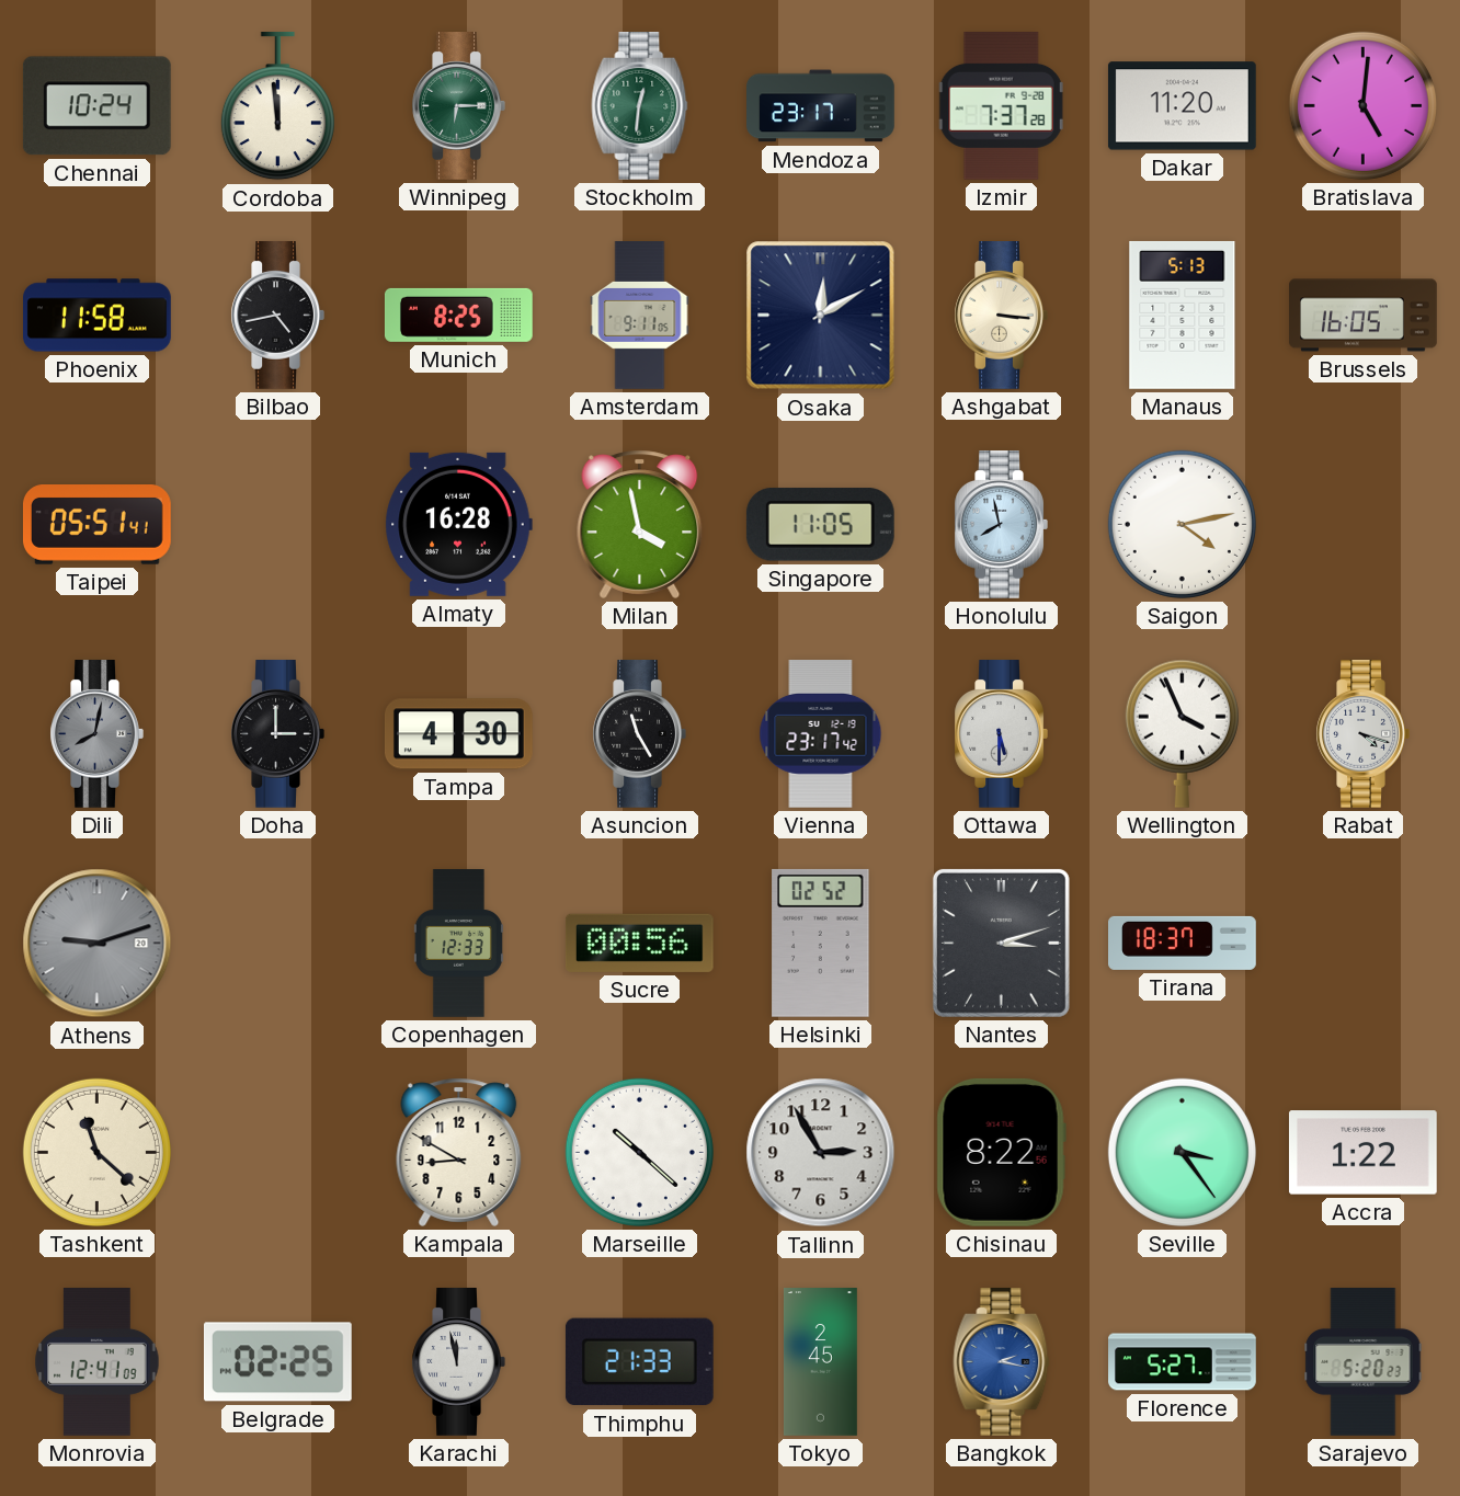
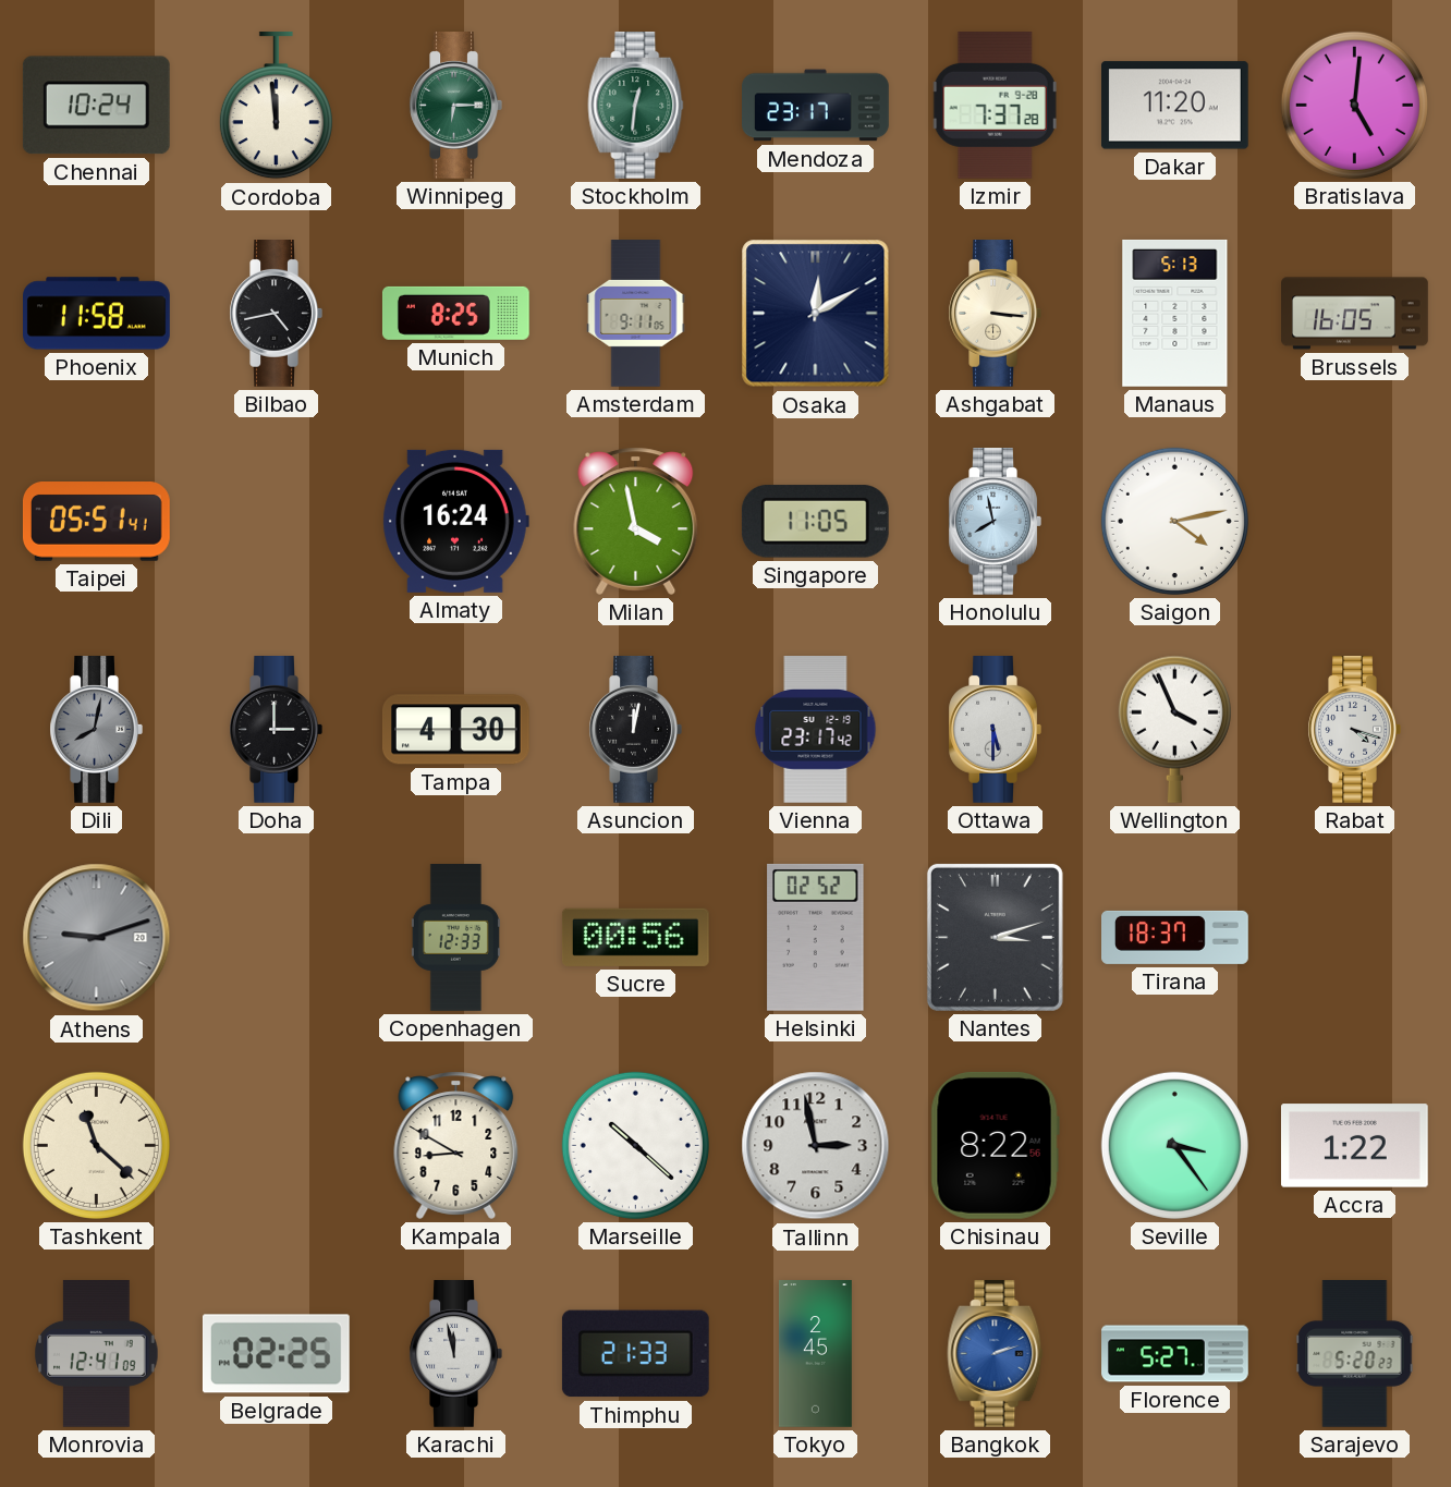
Almaty: 16:28 -> 16:24 (455, 521)
Asuncion: 11:25 -> 12:02 (635, 730)
Tallinn: 2:55 -> 2:58 (816, 1146)
Bangkok: 2:17 -> 2:12 (996, 1354)
